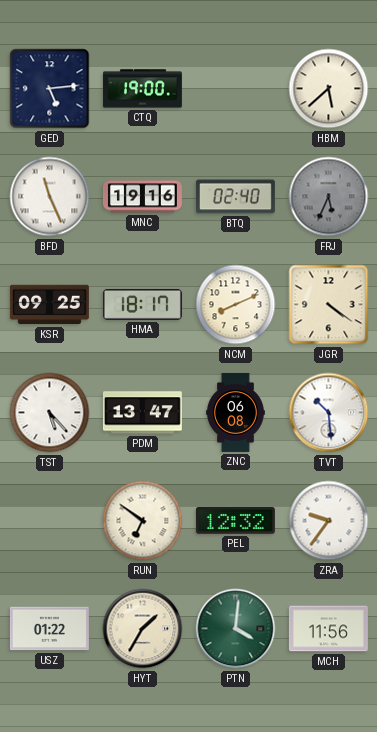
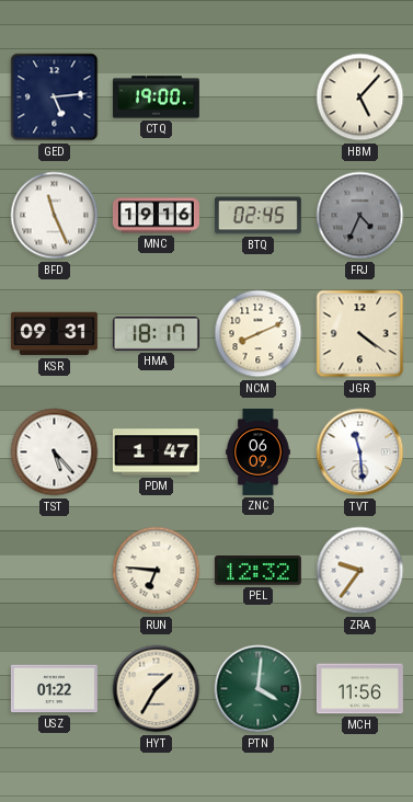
HBM: 5:38 -> 5:07 (360, 98)
BTQ: 02:40 -> 02:45 (257, 216)
FRJ: 5:34 -> 4:34 (360, 216)
KSR: 09:25 -> 09:31 (54, 334)
PDM: 13:47 -> 1:47 (156, 452)
ZNC: 06:08 -> 06:09 (259, 451)
TVT: 10:29 -> 11:29 (360, 452)
RUN: 6:51 -> 6:46 (157, 571)
